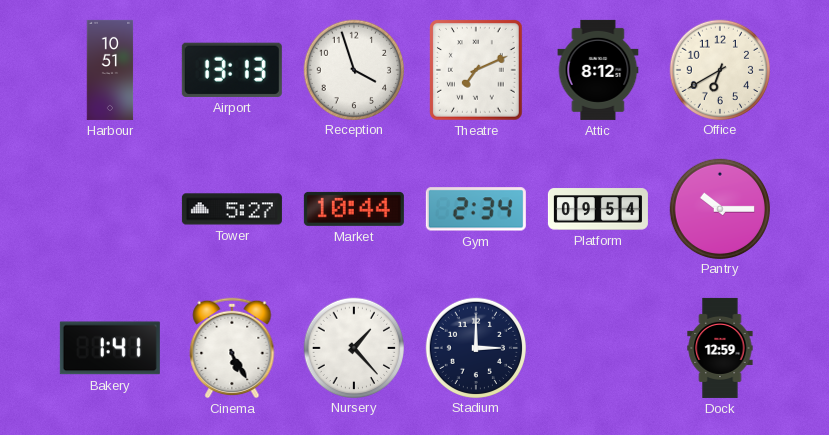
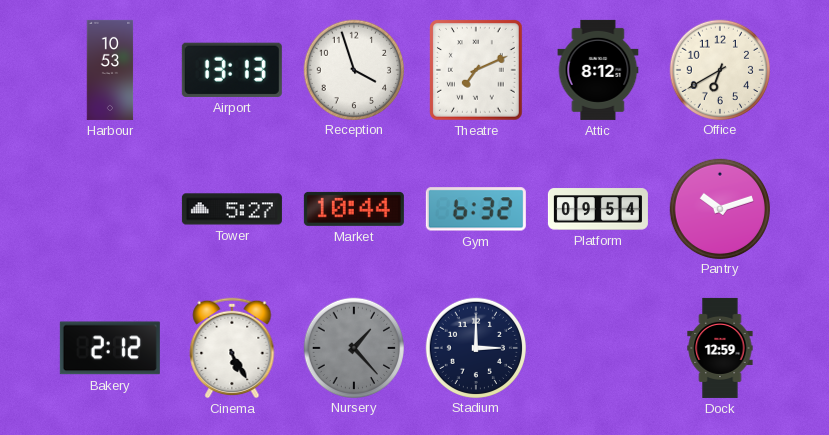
Harbour: 10:51 -> 10:53 (110, 70)
Gym: 2:34 -> 6:32 (476, 209)
Pantry: 10:15 -> 10:12 (719, 208)
Bakery: 1:41 -> 2:12 (110, 348)
Nursery dial: white -> grey (353, 347)
